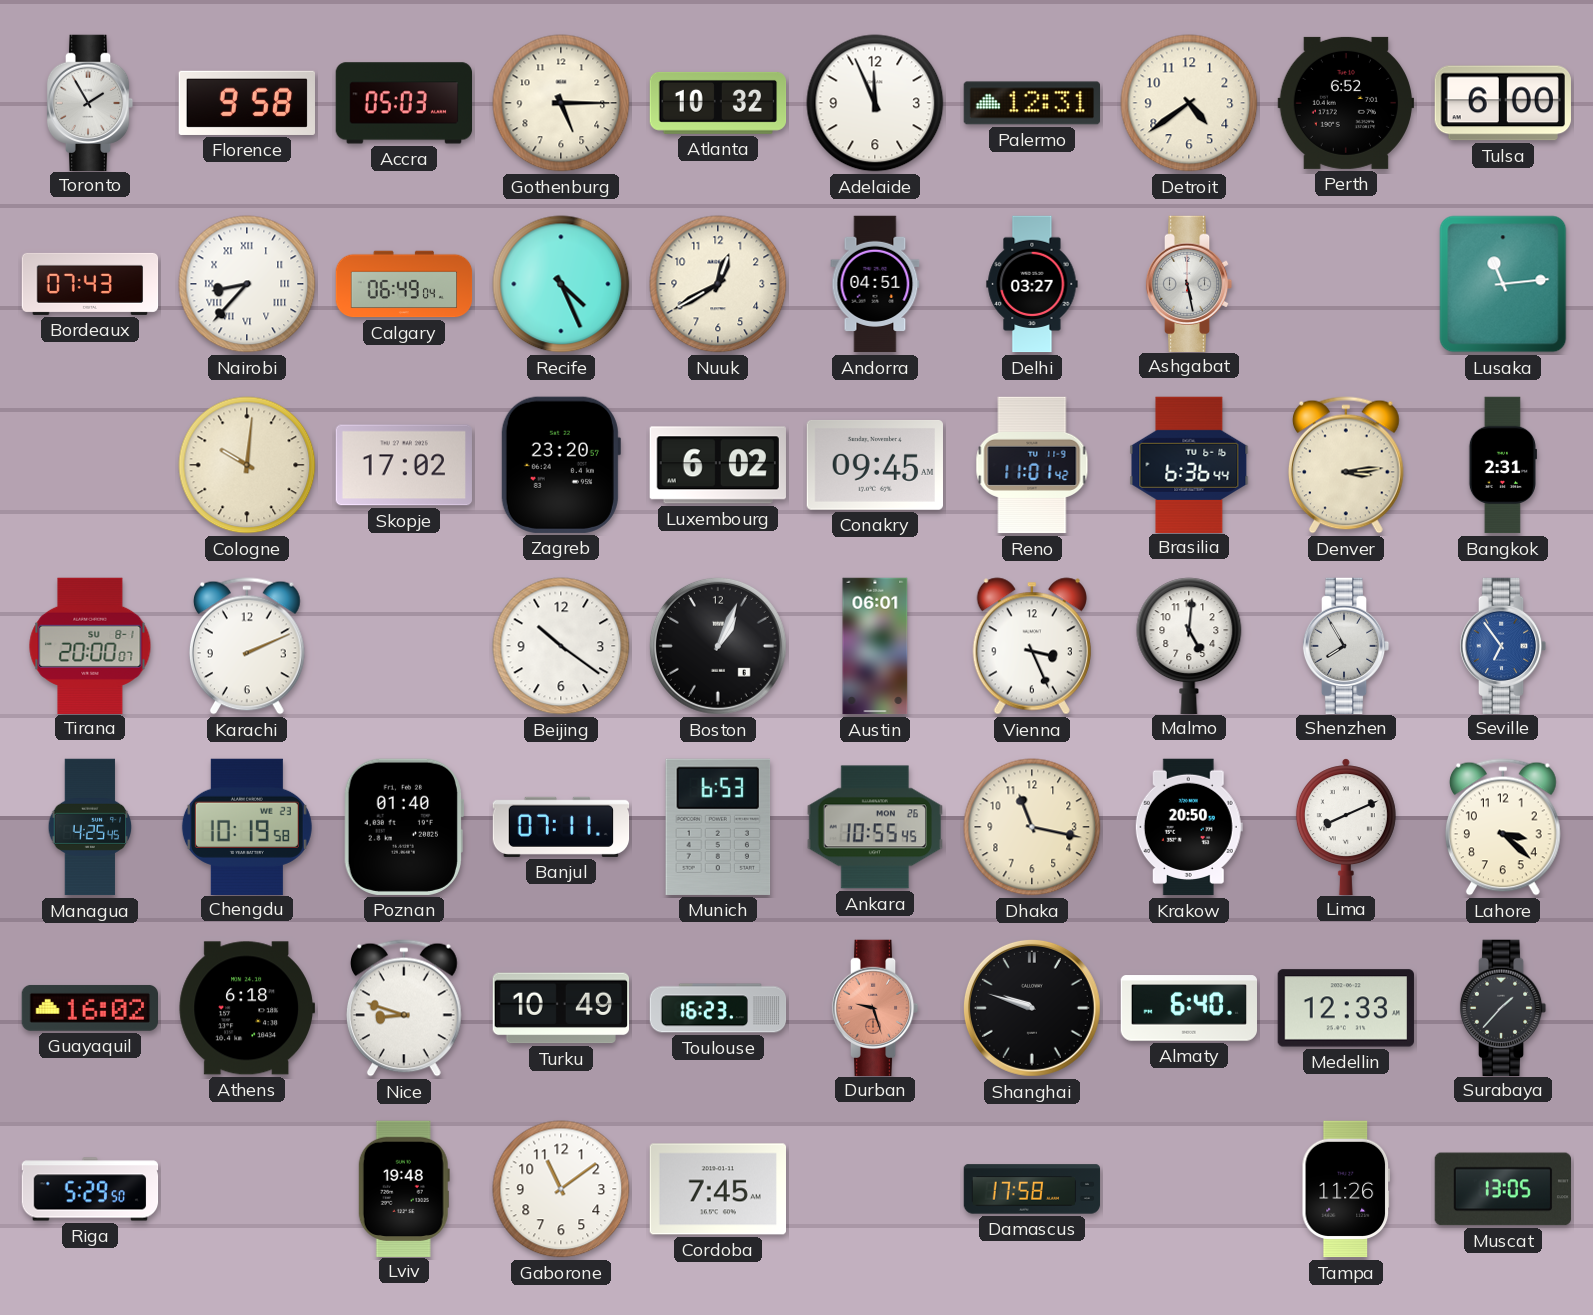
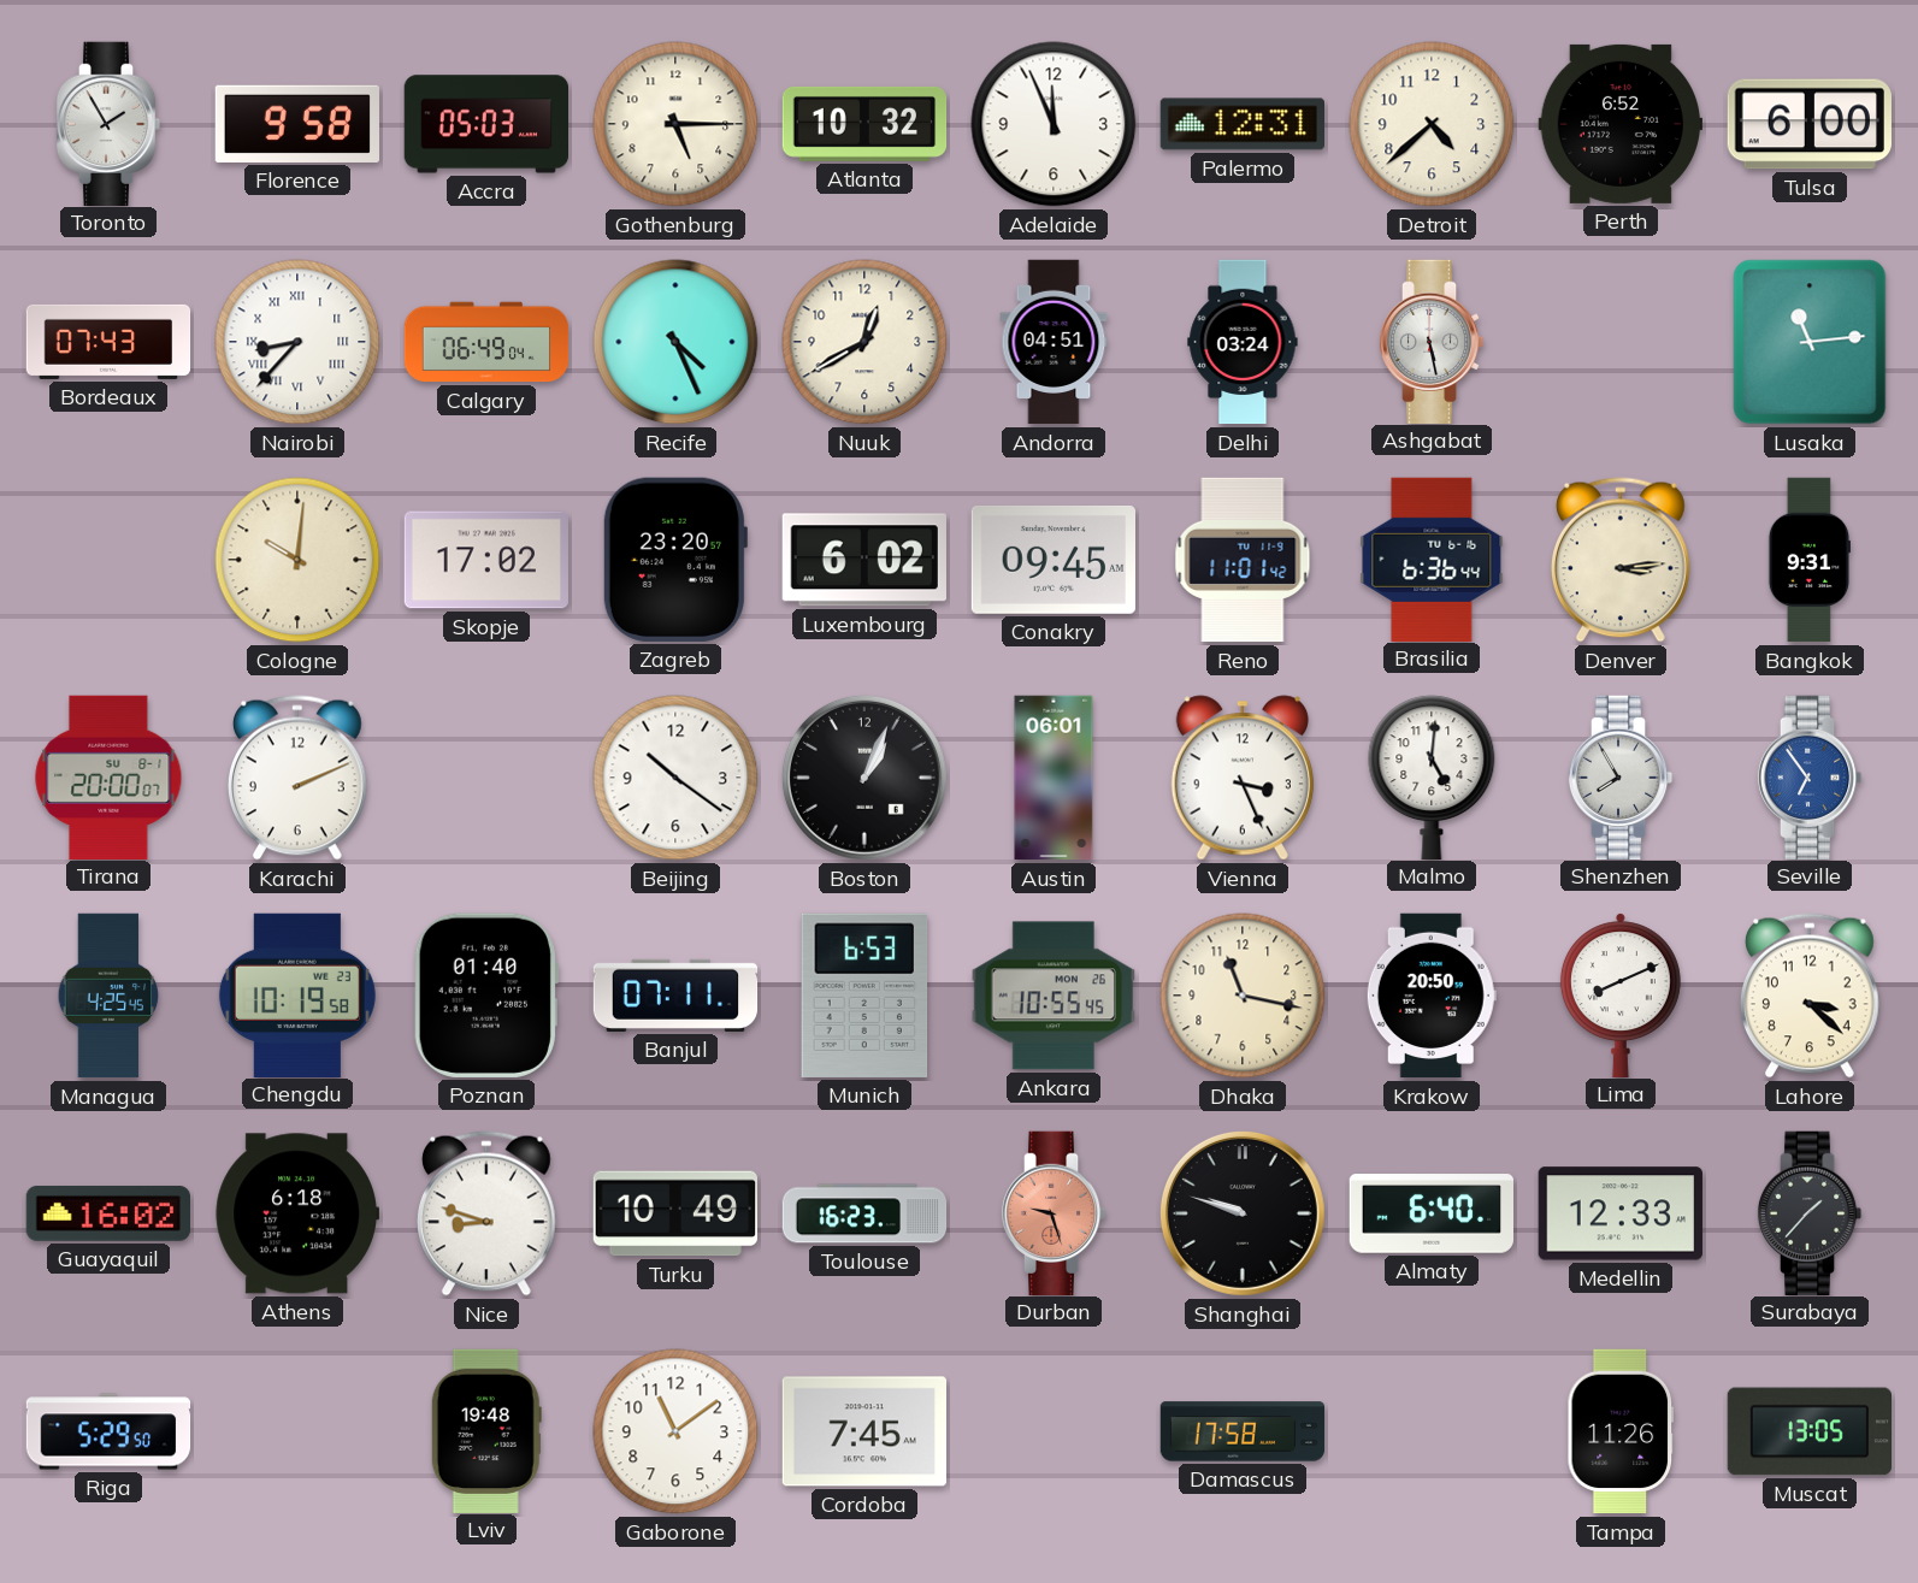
Detroit: 4:39 -> 4:38 (1432, 124)
Delhi: 03:27 -> 03:24 (1243, 342)
Bangkok: 2:31 -> 9:31 (1810, 560)
